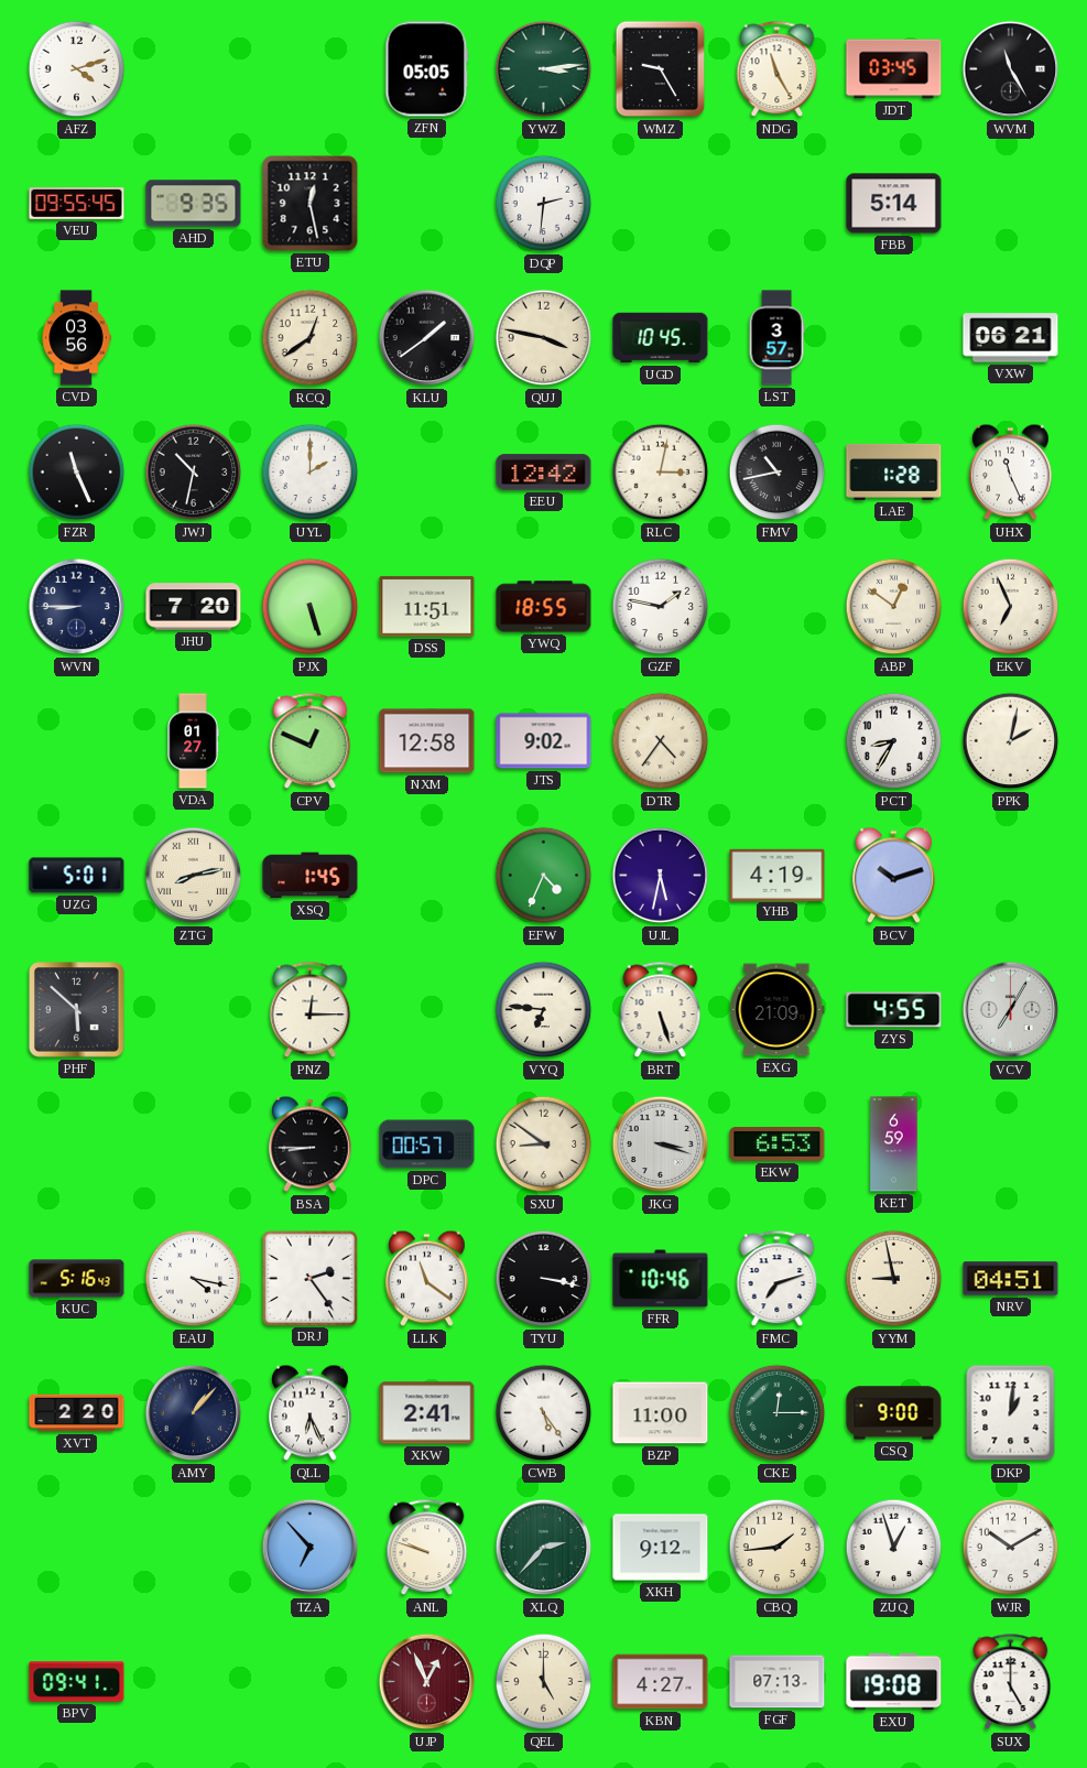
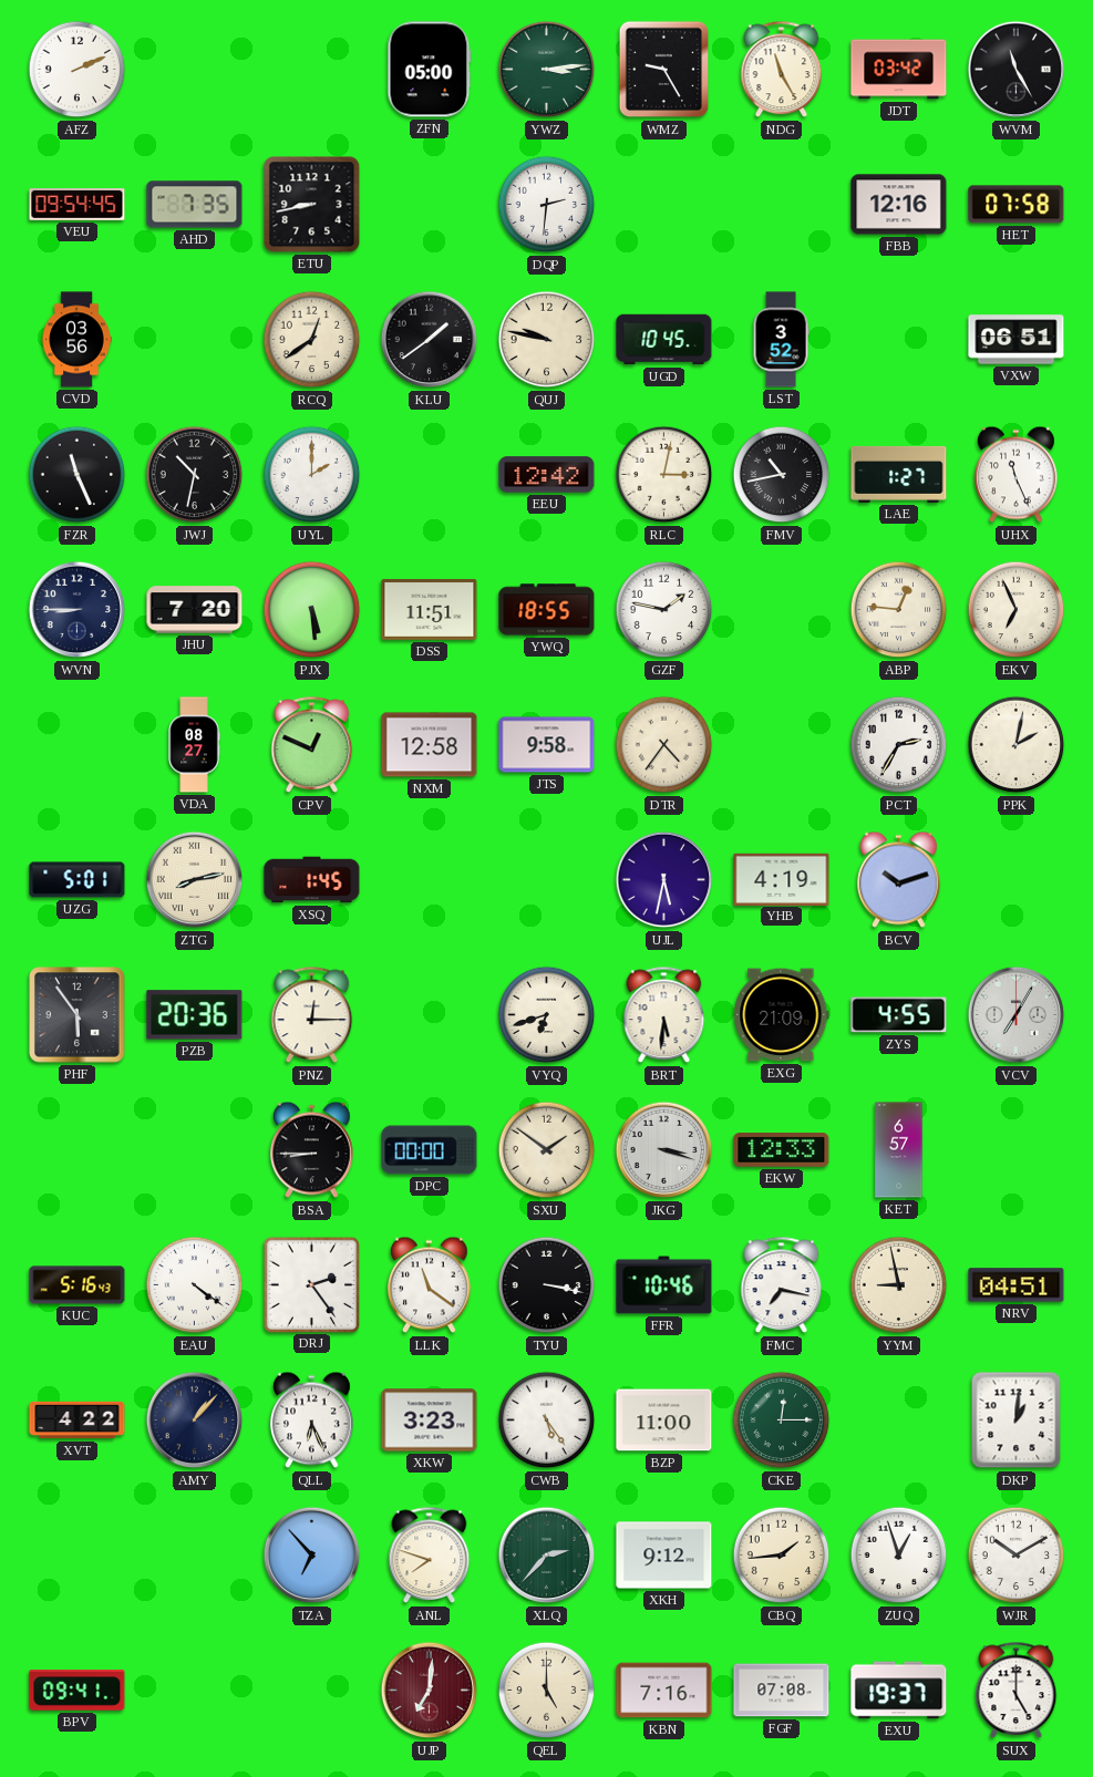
AFZ: 4:12 -> 2:11 (78, 70)
ZFN: 05:05 -> 05:00 (430, 70)
JDT: 03:45 -> 03:42 (899, 70)
VEU: 09:55 -> 09:54 (78, 205)
AHD: 9:35 -> 7:35 (195, 205)
ETU: 12:28 -> 8:43 (312, 205)
FBB: 5:14 -> 12:16 (899, 205)
HET: none -> 07:58 (1017, 205)
QUJ: 3:47 -> 9:47 (547, 340)
LST: 3:57 -> 3:52 (781, 340)
VXW: 06:21 -> 06:51 (1017, 340)
LAE: 1:28 -> 1:27 (899, 474)
PJX: 5:27 -> 5:29 (312, 610)
ABP: 12:51 -> 12:46 (899, 610)
VDA: 01:27 -> 08:27 (194, 745)
JTS: 9:02 -> 9:58 (547, 745)
PCT: 8:35 -> 2:35 (899, 745)
EFW: 4:34 -> none (544, 876)
PHF: 5:52 -> 5:54 (78, 1015)
PZB: none -> 20:36 (195, 1015)
VYQ: 6:46 -> 6:42 (547, 1015)
BRT: 5:27 -> 5:31 (664, 1015)
DPC: 00:57 -> 00:00 (430, 1150)
SXU: 8:51 -> 1:51 (547, 1150)
EKW: 6:53 -> 12:33 (782, 1150)
KET: 6:59 -> 6:57 (899, 1150)
EAU: 4:17 -> 4:21 (195, 1285)
FMC: 7:12 -> 7:17 (782, 1285)
XVT: 2:20 -> 4:22 (78, 1420)
XKW: 2:41 -> 3:23 (430, 1420)
CSQ: 9:00 -> none (894, 1413)
ANL: 9:48 -> 7:48 (430, 1556)
UJP: 12:56 -> 7:01 (430, 1691)
KBN: 4:27 -> 7:16 (664, 1691)
FGF: 07:13 -> 07:08 (782, 1691)
EXU: 19:08 -> 19:37 (899, 1691)
